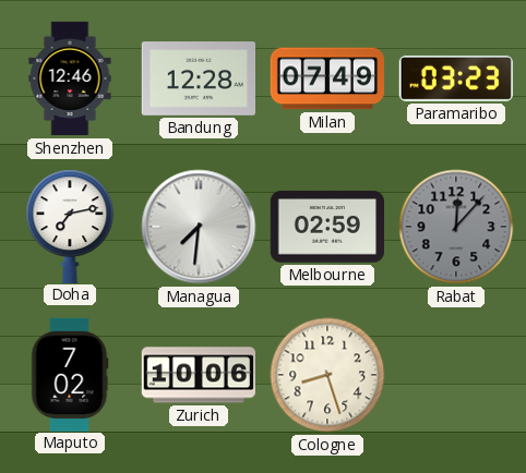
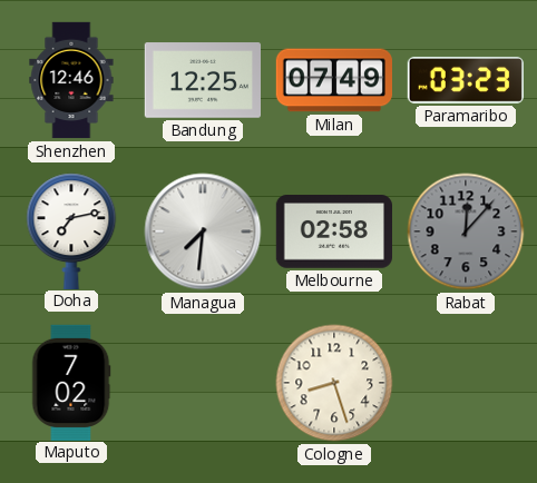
Bandung: 12:28 -> 12:25 (202, 80)
Melbourne: 02:59 -> 02:58 (333, 231)
Zurich: 10:06 -> none (198, 375)
